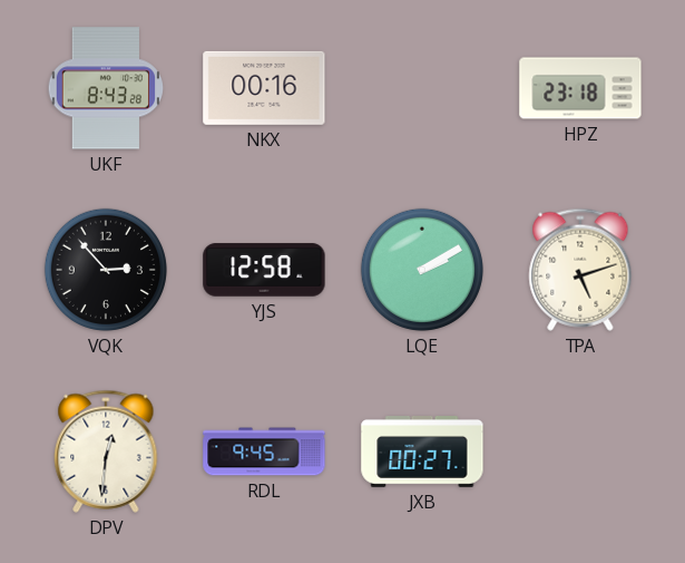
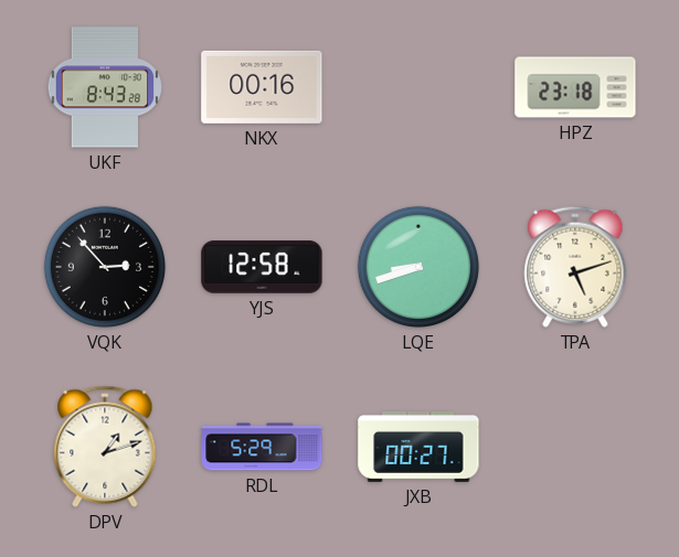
LQE: 2:10 -> 8:42 (418, 267)
DPV: 12:31 -> 1:12 (105, 447)
RDL: 9:45 -> 5:29 (262, 447)
